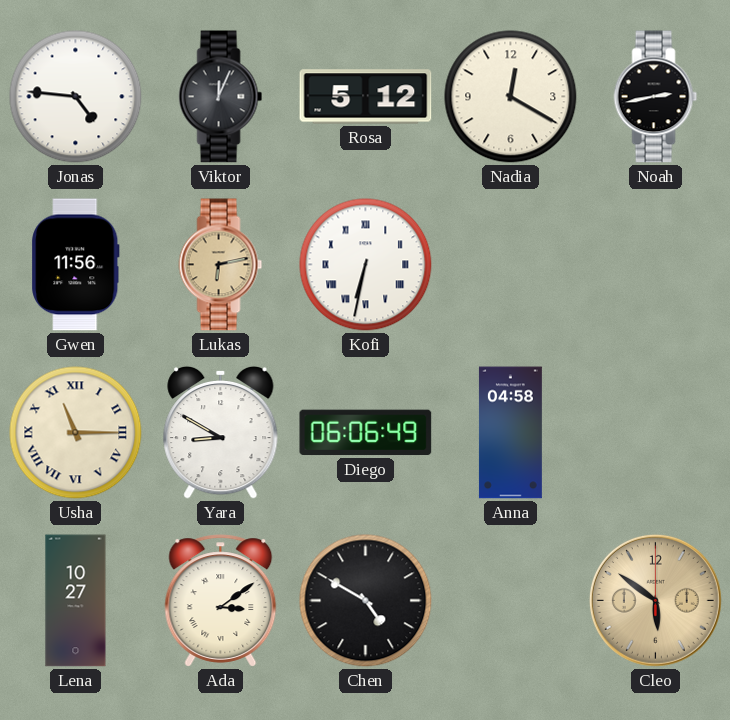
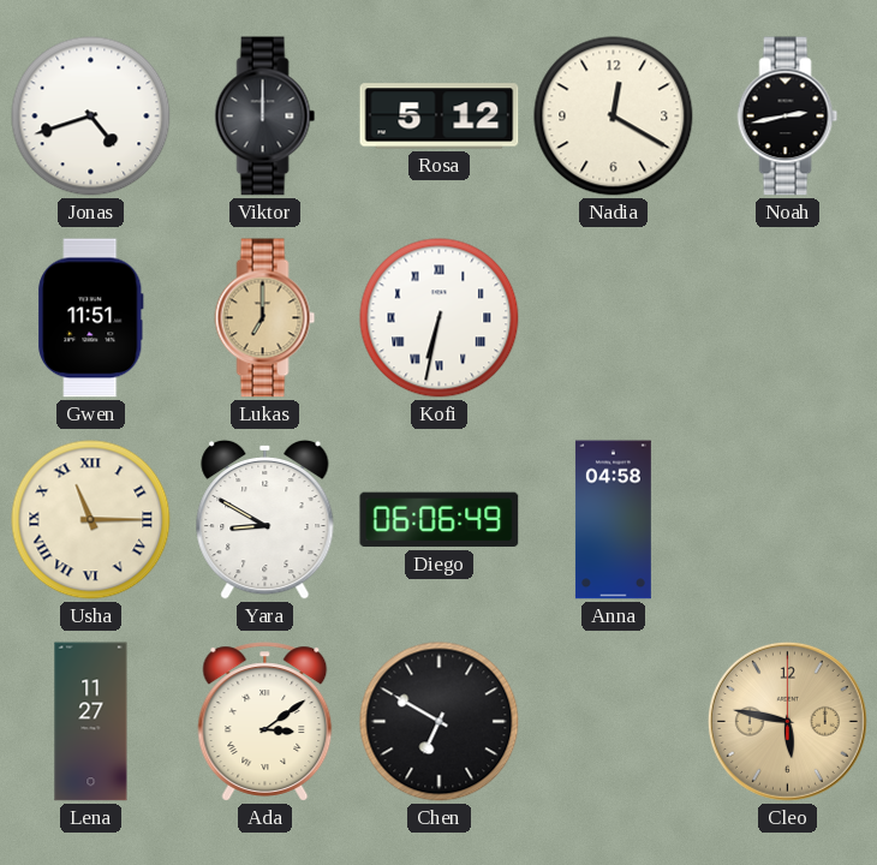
Jonas: 4:46 -> 4:42 (91, 117)
Viktor: 12:04 -> 12:00 (266, 117)
Gwen: 11:56 -> 11:51 (91, 318)
Lukas: 6:13 -> 7:00 (266, 318)
Lena: 10:27 -> 11:27 (91, 722)
Chen: 4:50 -> 6:50 (440, 722)
Cleo: 5:51 -> 5:47 (787, 721)
